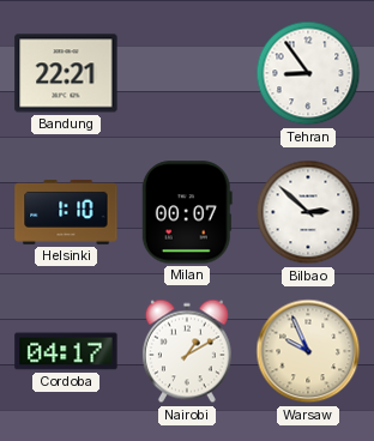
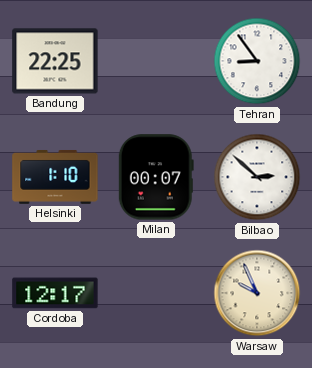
Bandung: 22:21 -> 22:25 (55, 61)
Cordoba: 04:17 -> 12:17 (55, 293)
Nairobi: 1:10 -> none (187, 351)
